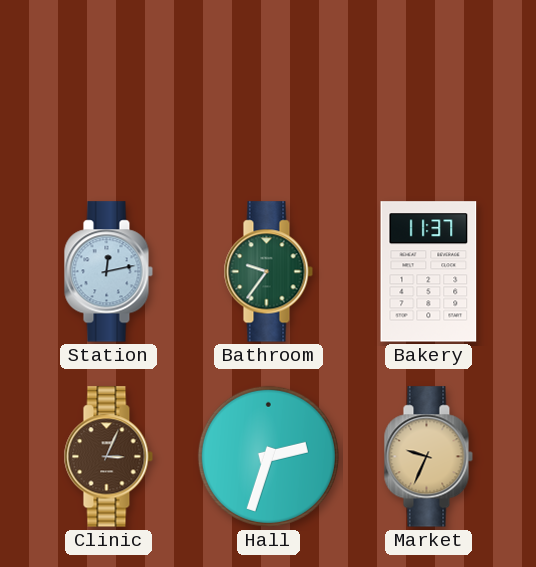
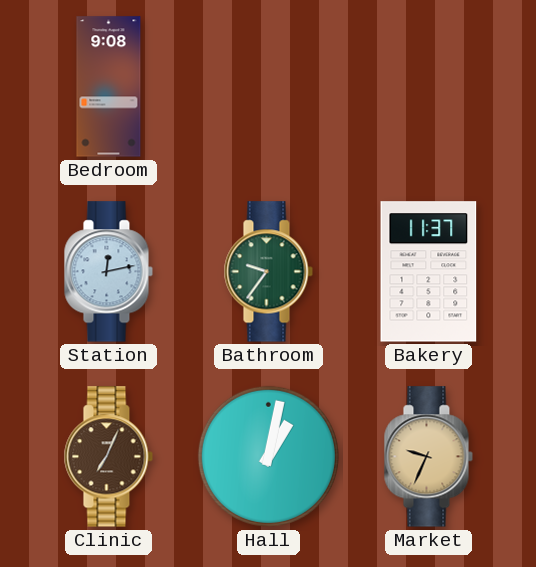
Bedroom: none -> 9:08 (109, 87)
Clinic: 3:04 -> 7:04 (108, 457)
Hall: 2:33 -> 1:02 (268, 456)
